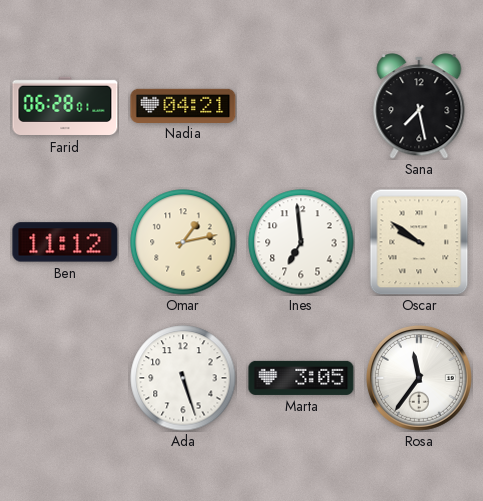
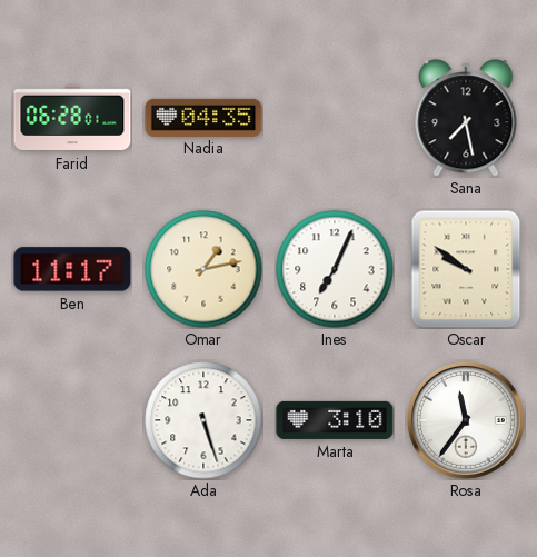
Nadia: 04:21 -> 04:35 (203, 117)
Ben: 11:12 -> 11:17 (72, 269)
Ines: 6:59 -> 7:04 (335, 269)
Marta: 3:05 -> 3:10 (335, 420)
